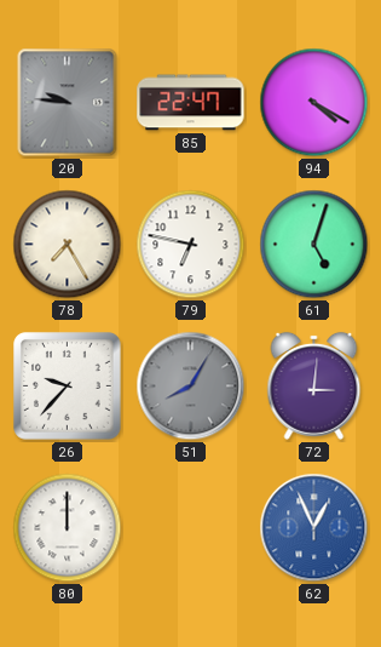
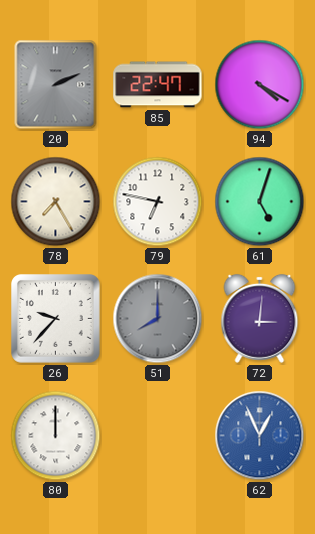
20: 9:46 -> 2:11 (56, 85)
51: 8:05 -> 8:00 (158, 319)
